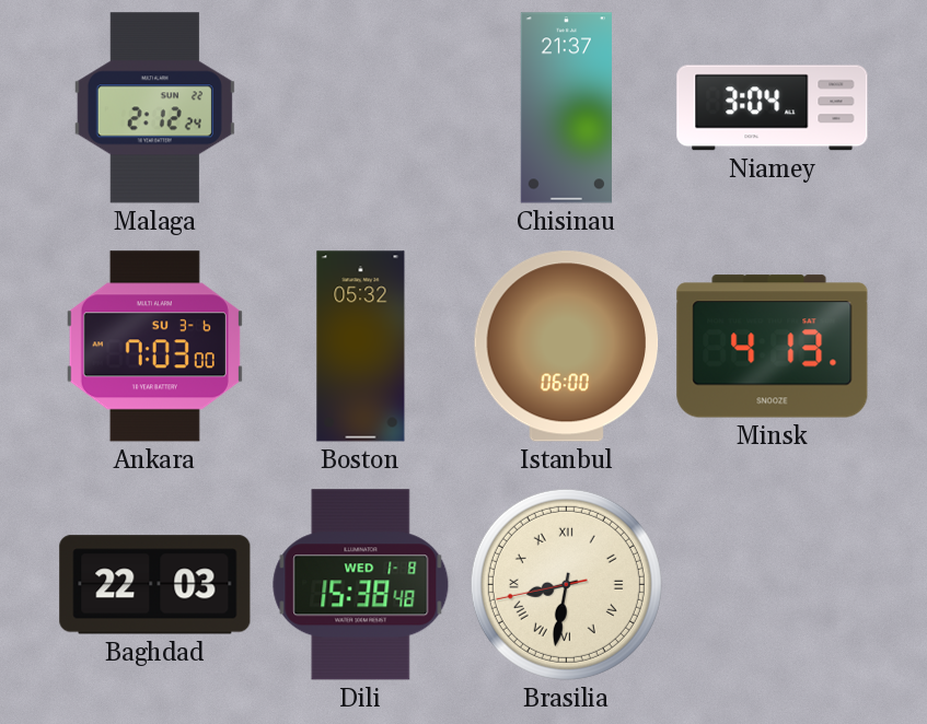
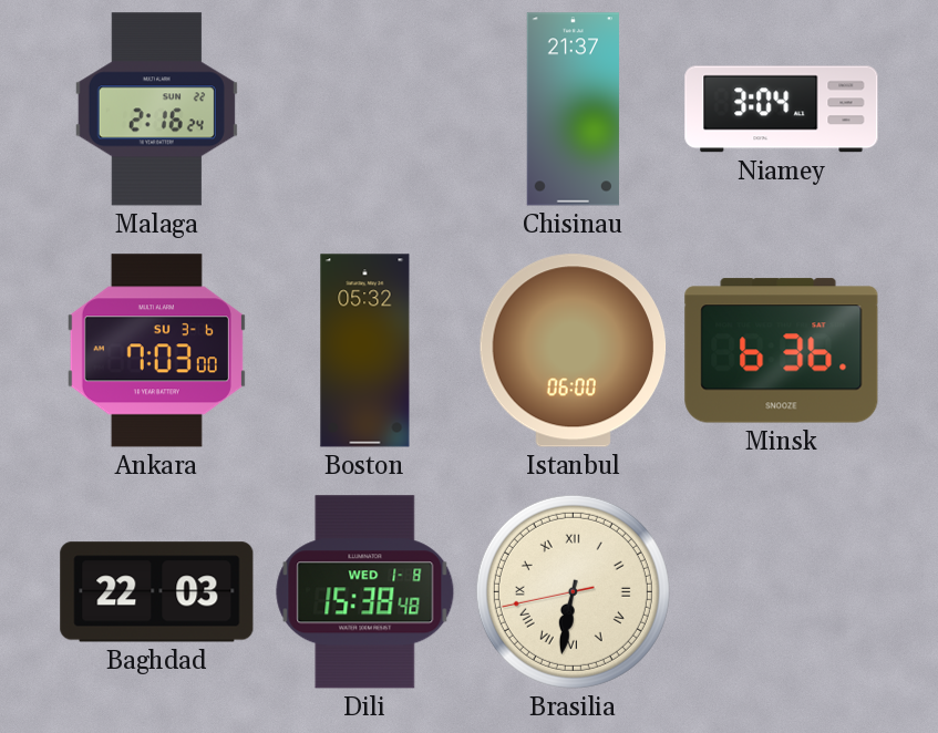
Malaga: 2:12 -> 2:16 (156, 110)
Minsk: 4:13 -> 6:36 (782, 351)
Brasilia: 8:31 -> 6:31 (573, 591)
